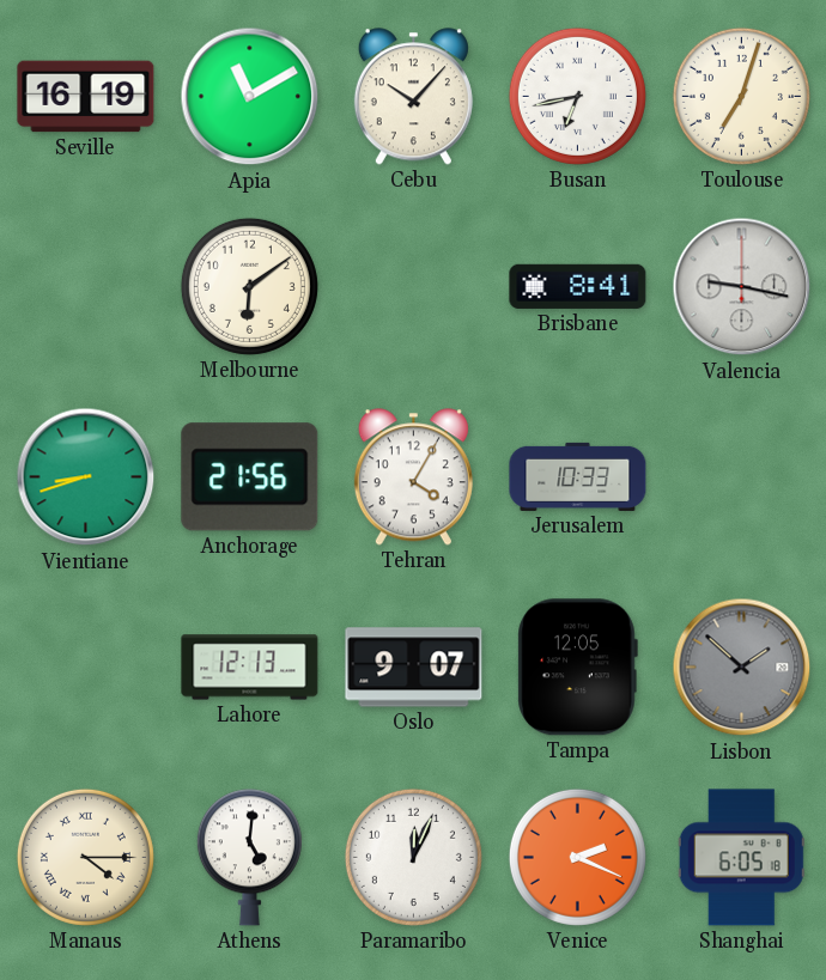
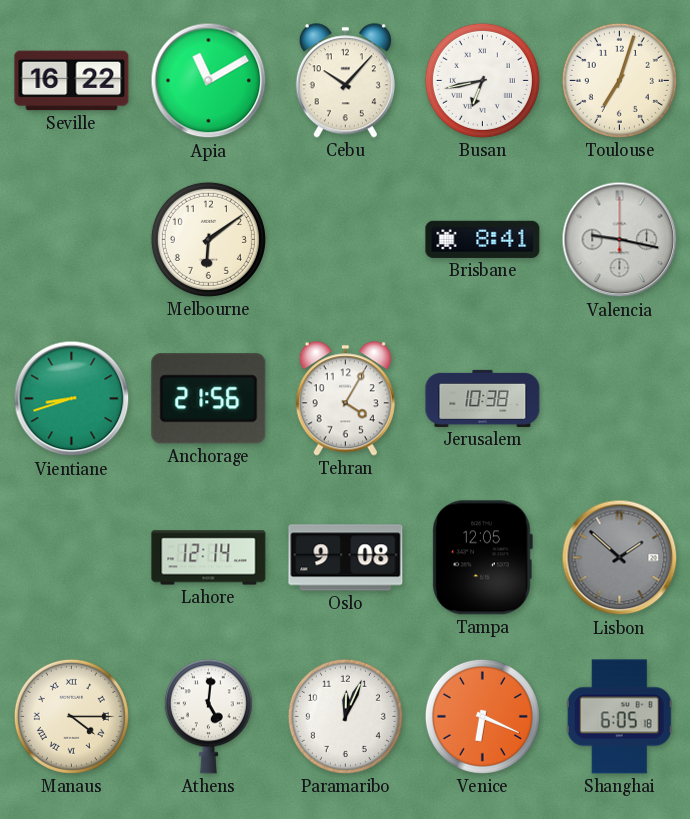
Seville: 16:19 -> 16:22 (72, 81)
Jerusalem: 10:33 -> 10:38 (483, 398)
Lahore: 12:13 -> 12:14 (209, 558)
Oslo: 9:07 -> 9:08 (346, 558)
Venice: 2:19 -> 6:19 (482, 716)
